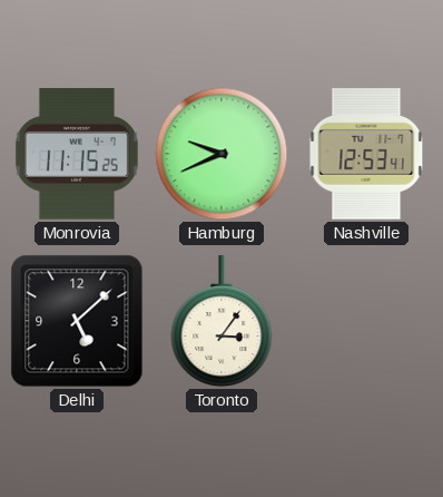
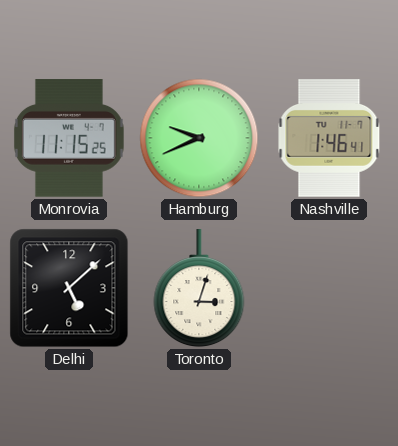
Nashville: 12:53 -> 1:46 (329, 138)
Toronto: 3:06 -> 3:03 (199, 289)
